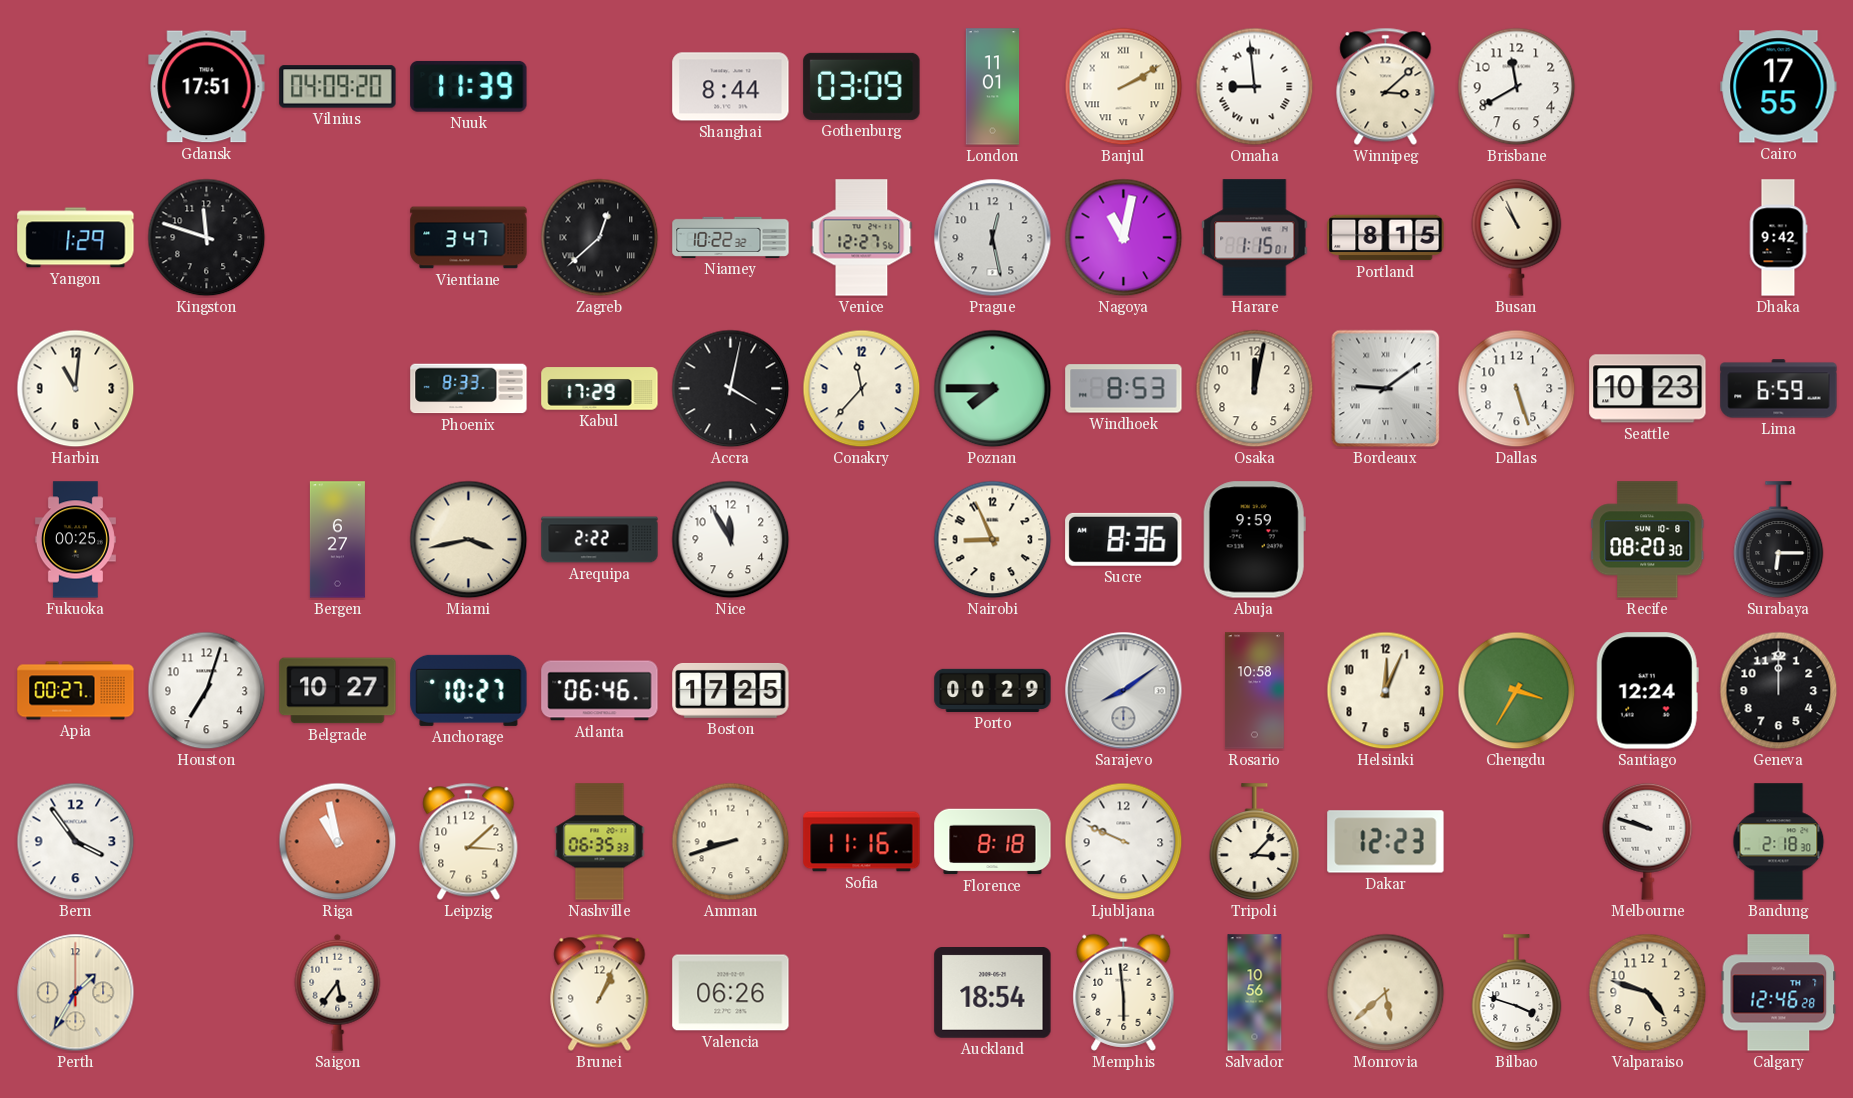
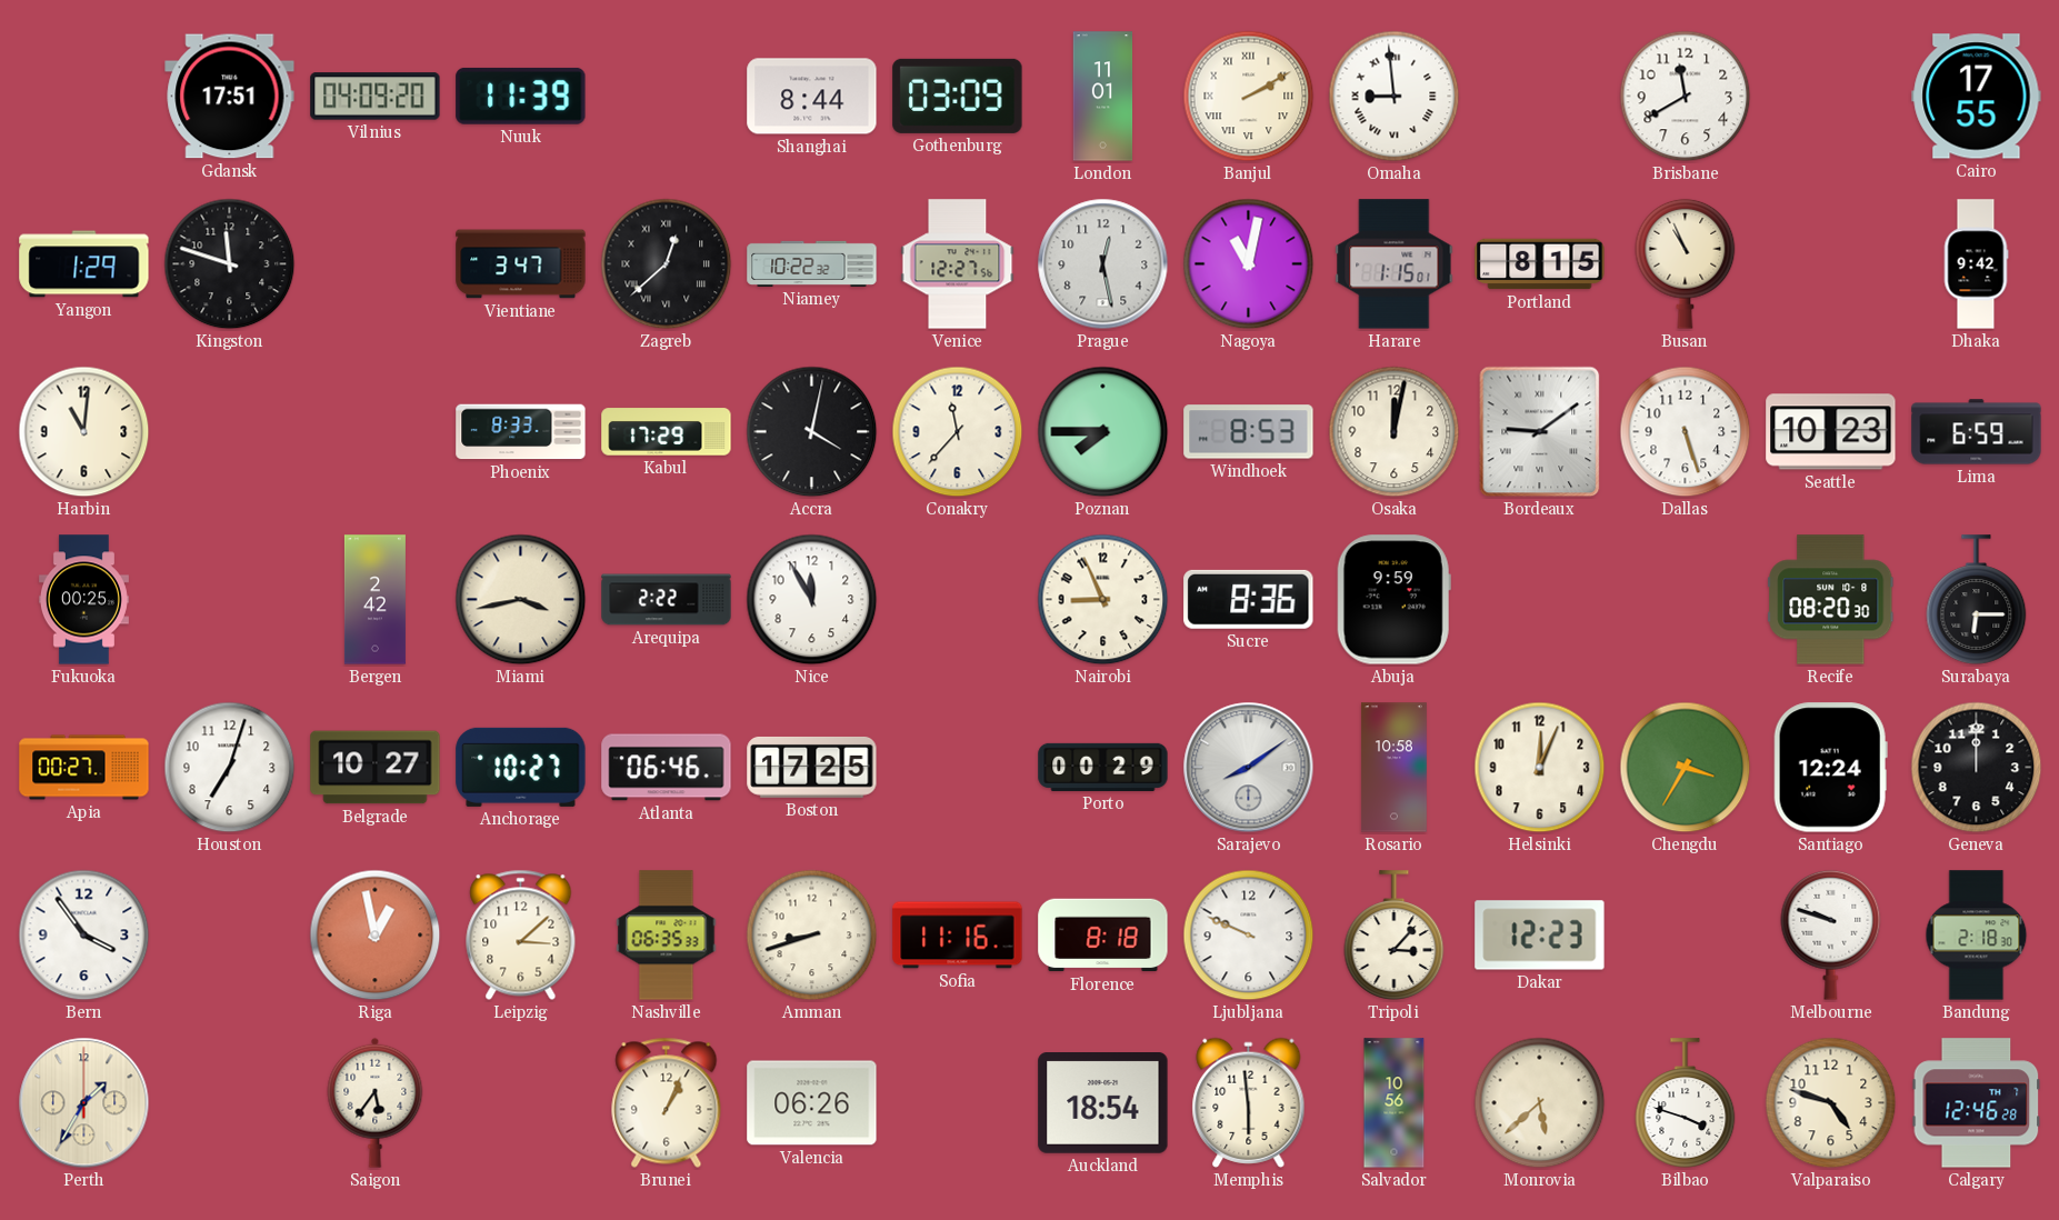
Winnipeg: 3:08 -> none (1386, 86)
Bergen: 6:27 -> 2:42 (374, 600)
Riga: 10:58 -> 12:58 (376, 936)
